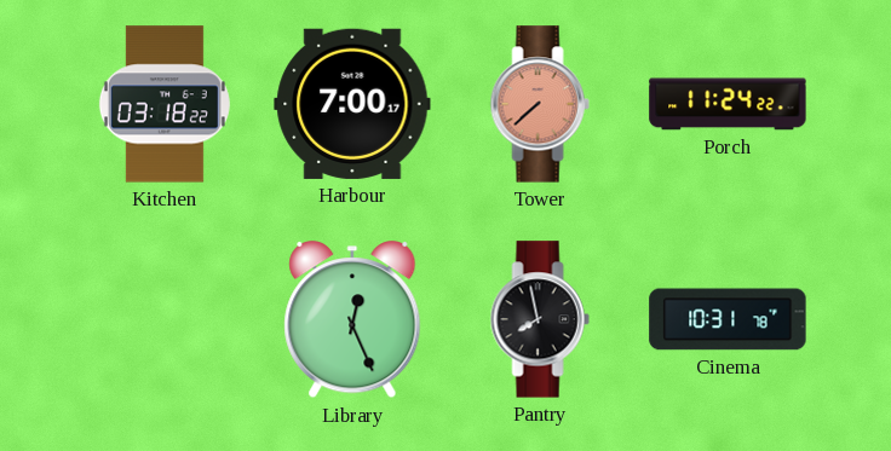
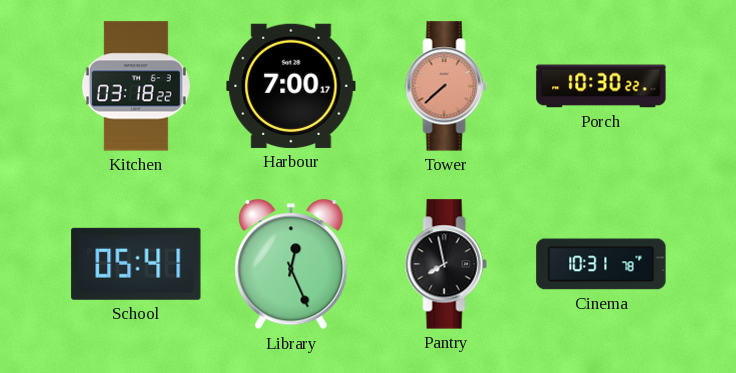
Porch: 11:24 -> 10:30 (601, 86)
School: none -> 05:41 (136, 264)
